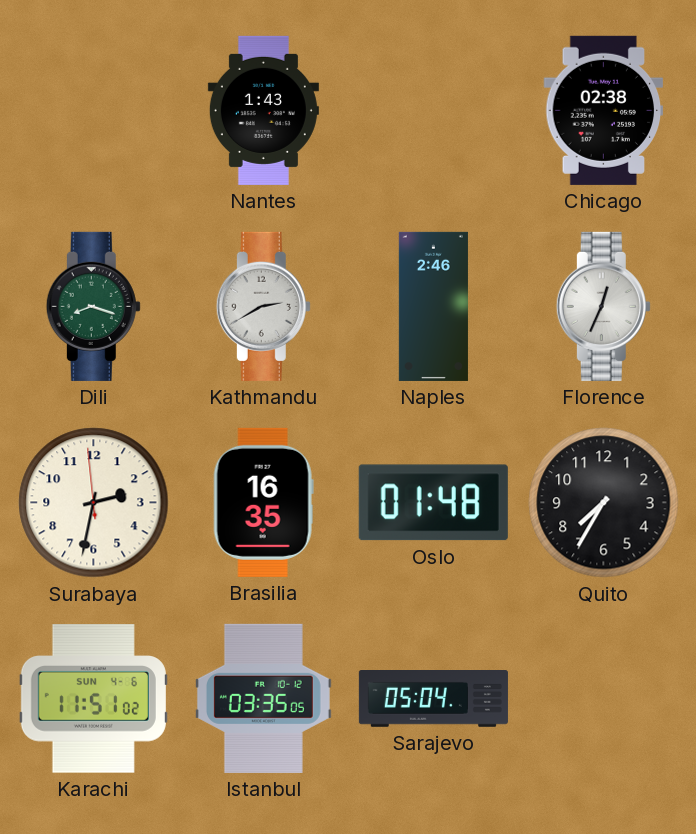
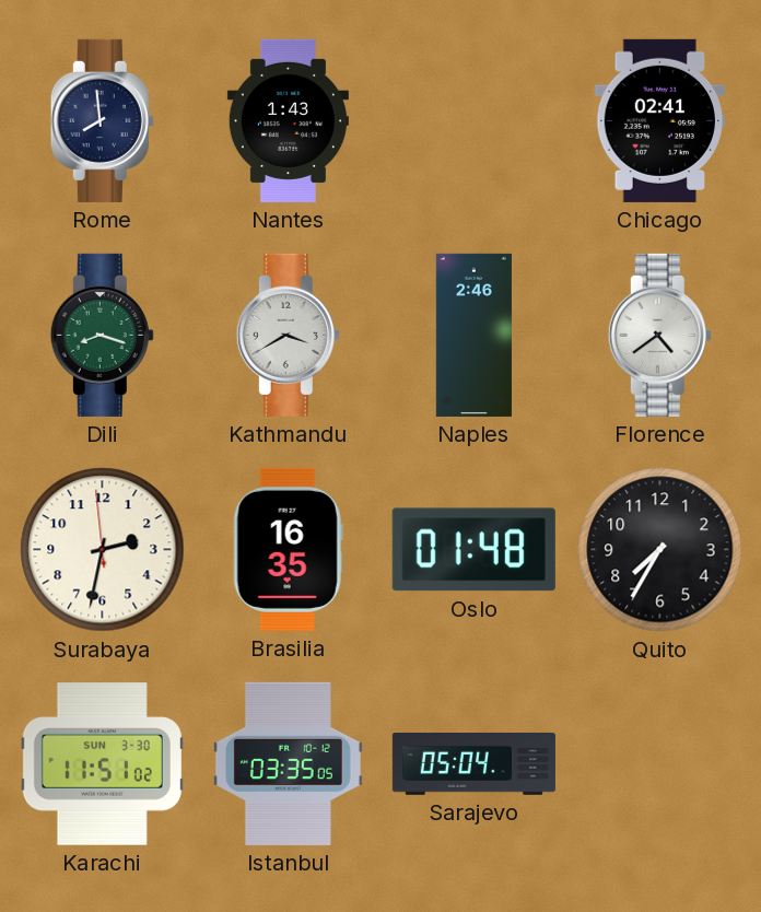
Rome: none -> 7:59 (102, 120)
Chicago: 02:38 -> 02:41 (660, 120)
Kathmandu: 2:40 -> 3:40 (288, 335)
Florence: 12:34 -> 4:39 (659, 335)
Karachi date: SUN 4-6 -> SUN 3-30 (102, 764)
